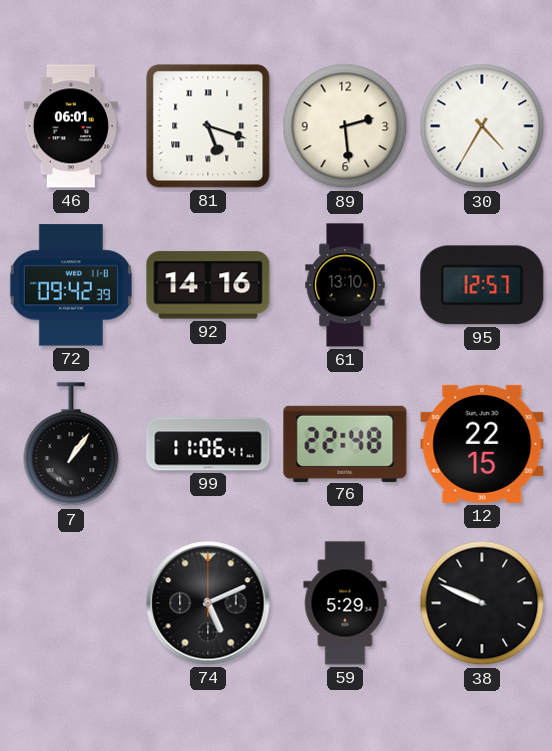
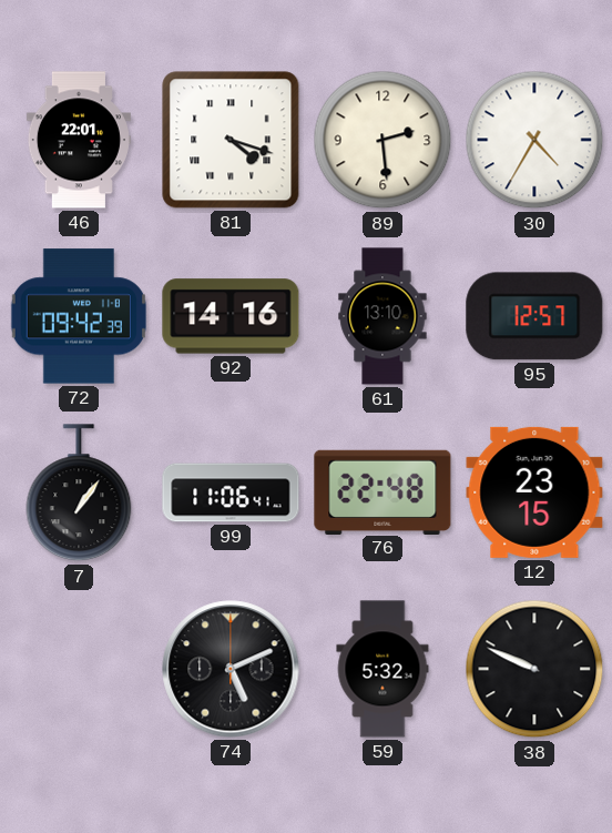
46: 06:01 -> 22:01 (79, 140)
81: 5:18 -> 4:18 (231, 140)
12: 22:15 -> 23:15 (534, 492)
59: 5:29 -> 5:32 (382, 669)
